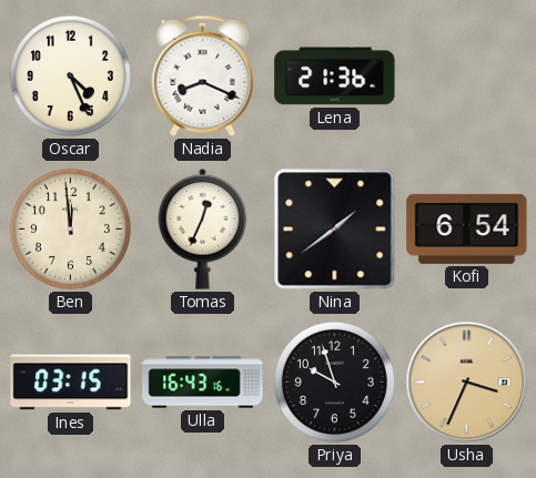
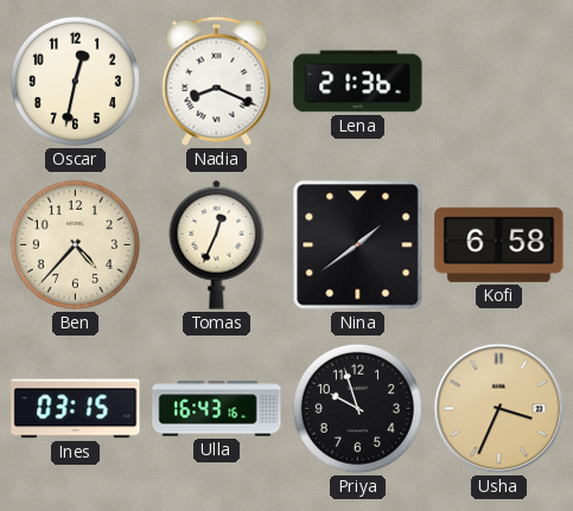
Oscar: 4:26 -> 12:32 (75, 81)
Ben: 11:59 -> 4:37 (75, 244)
Kofi: 6:54 -> 6:58 (499, 244)
